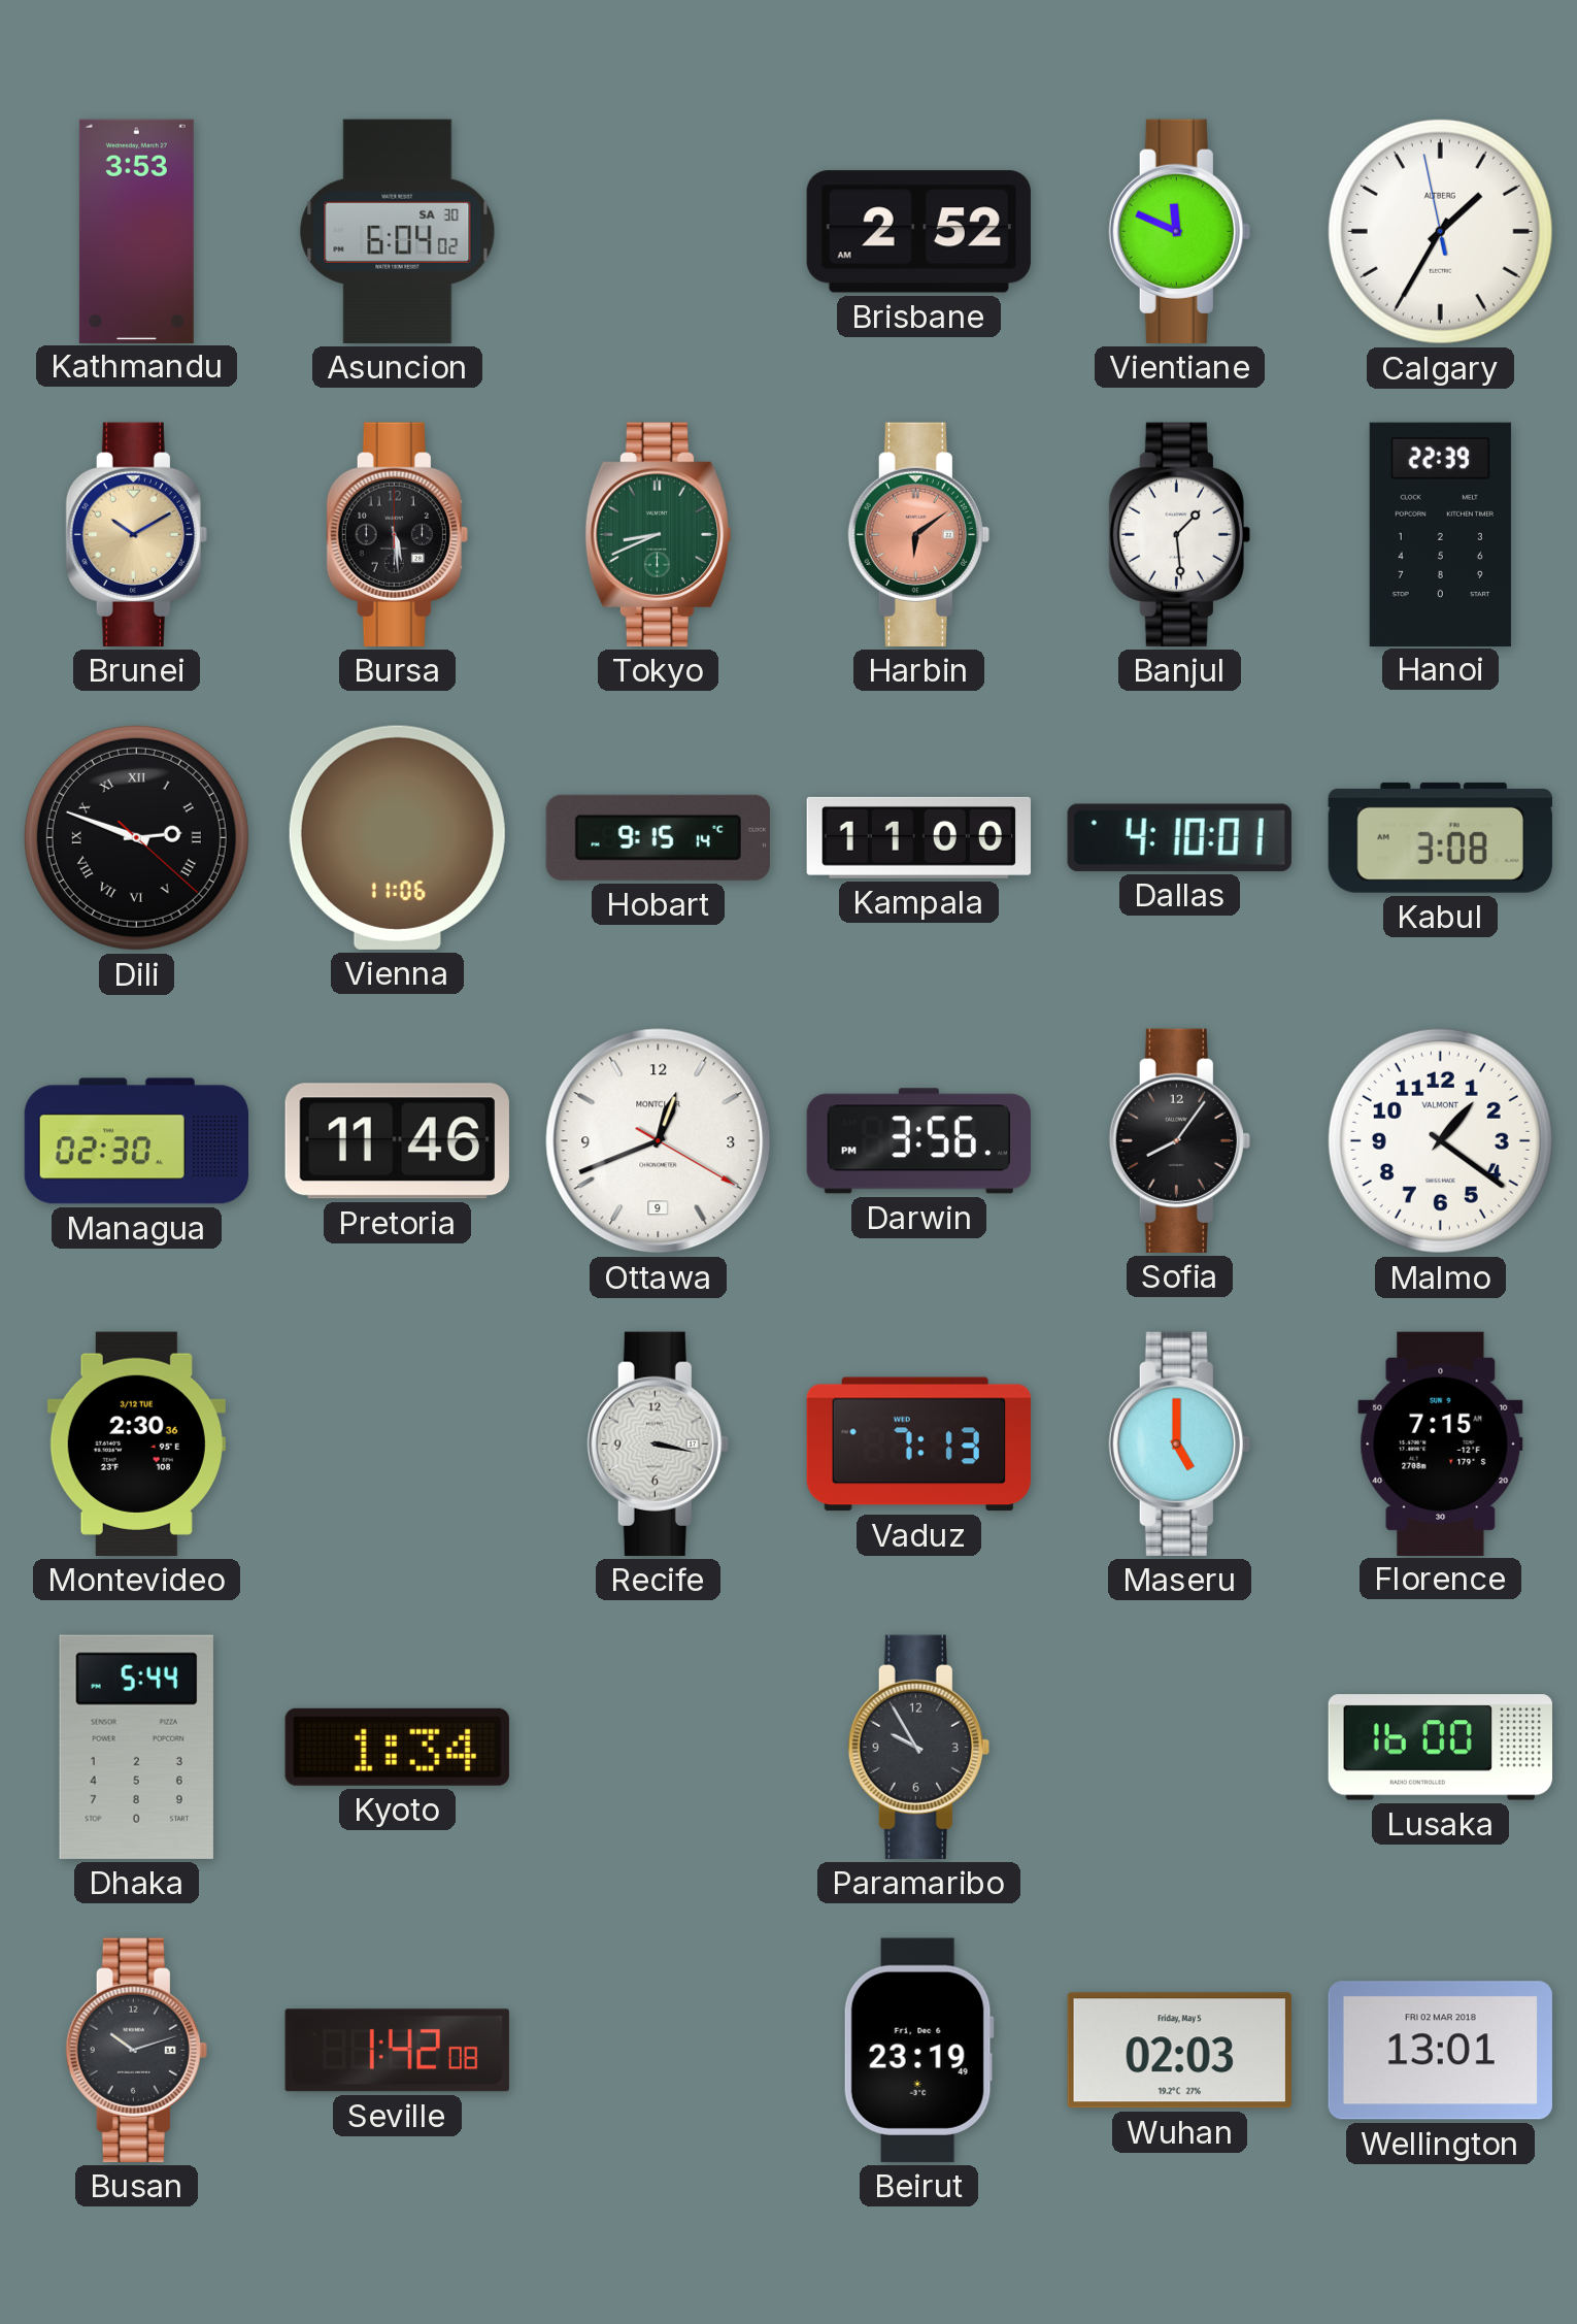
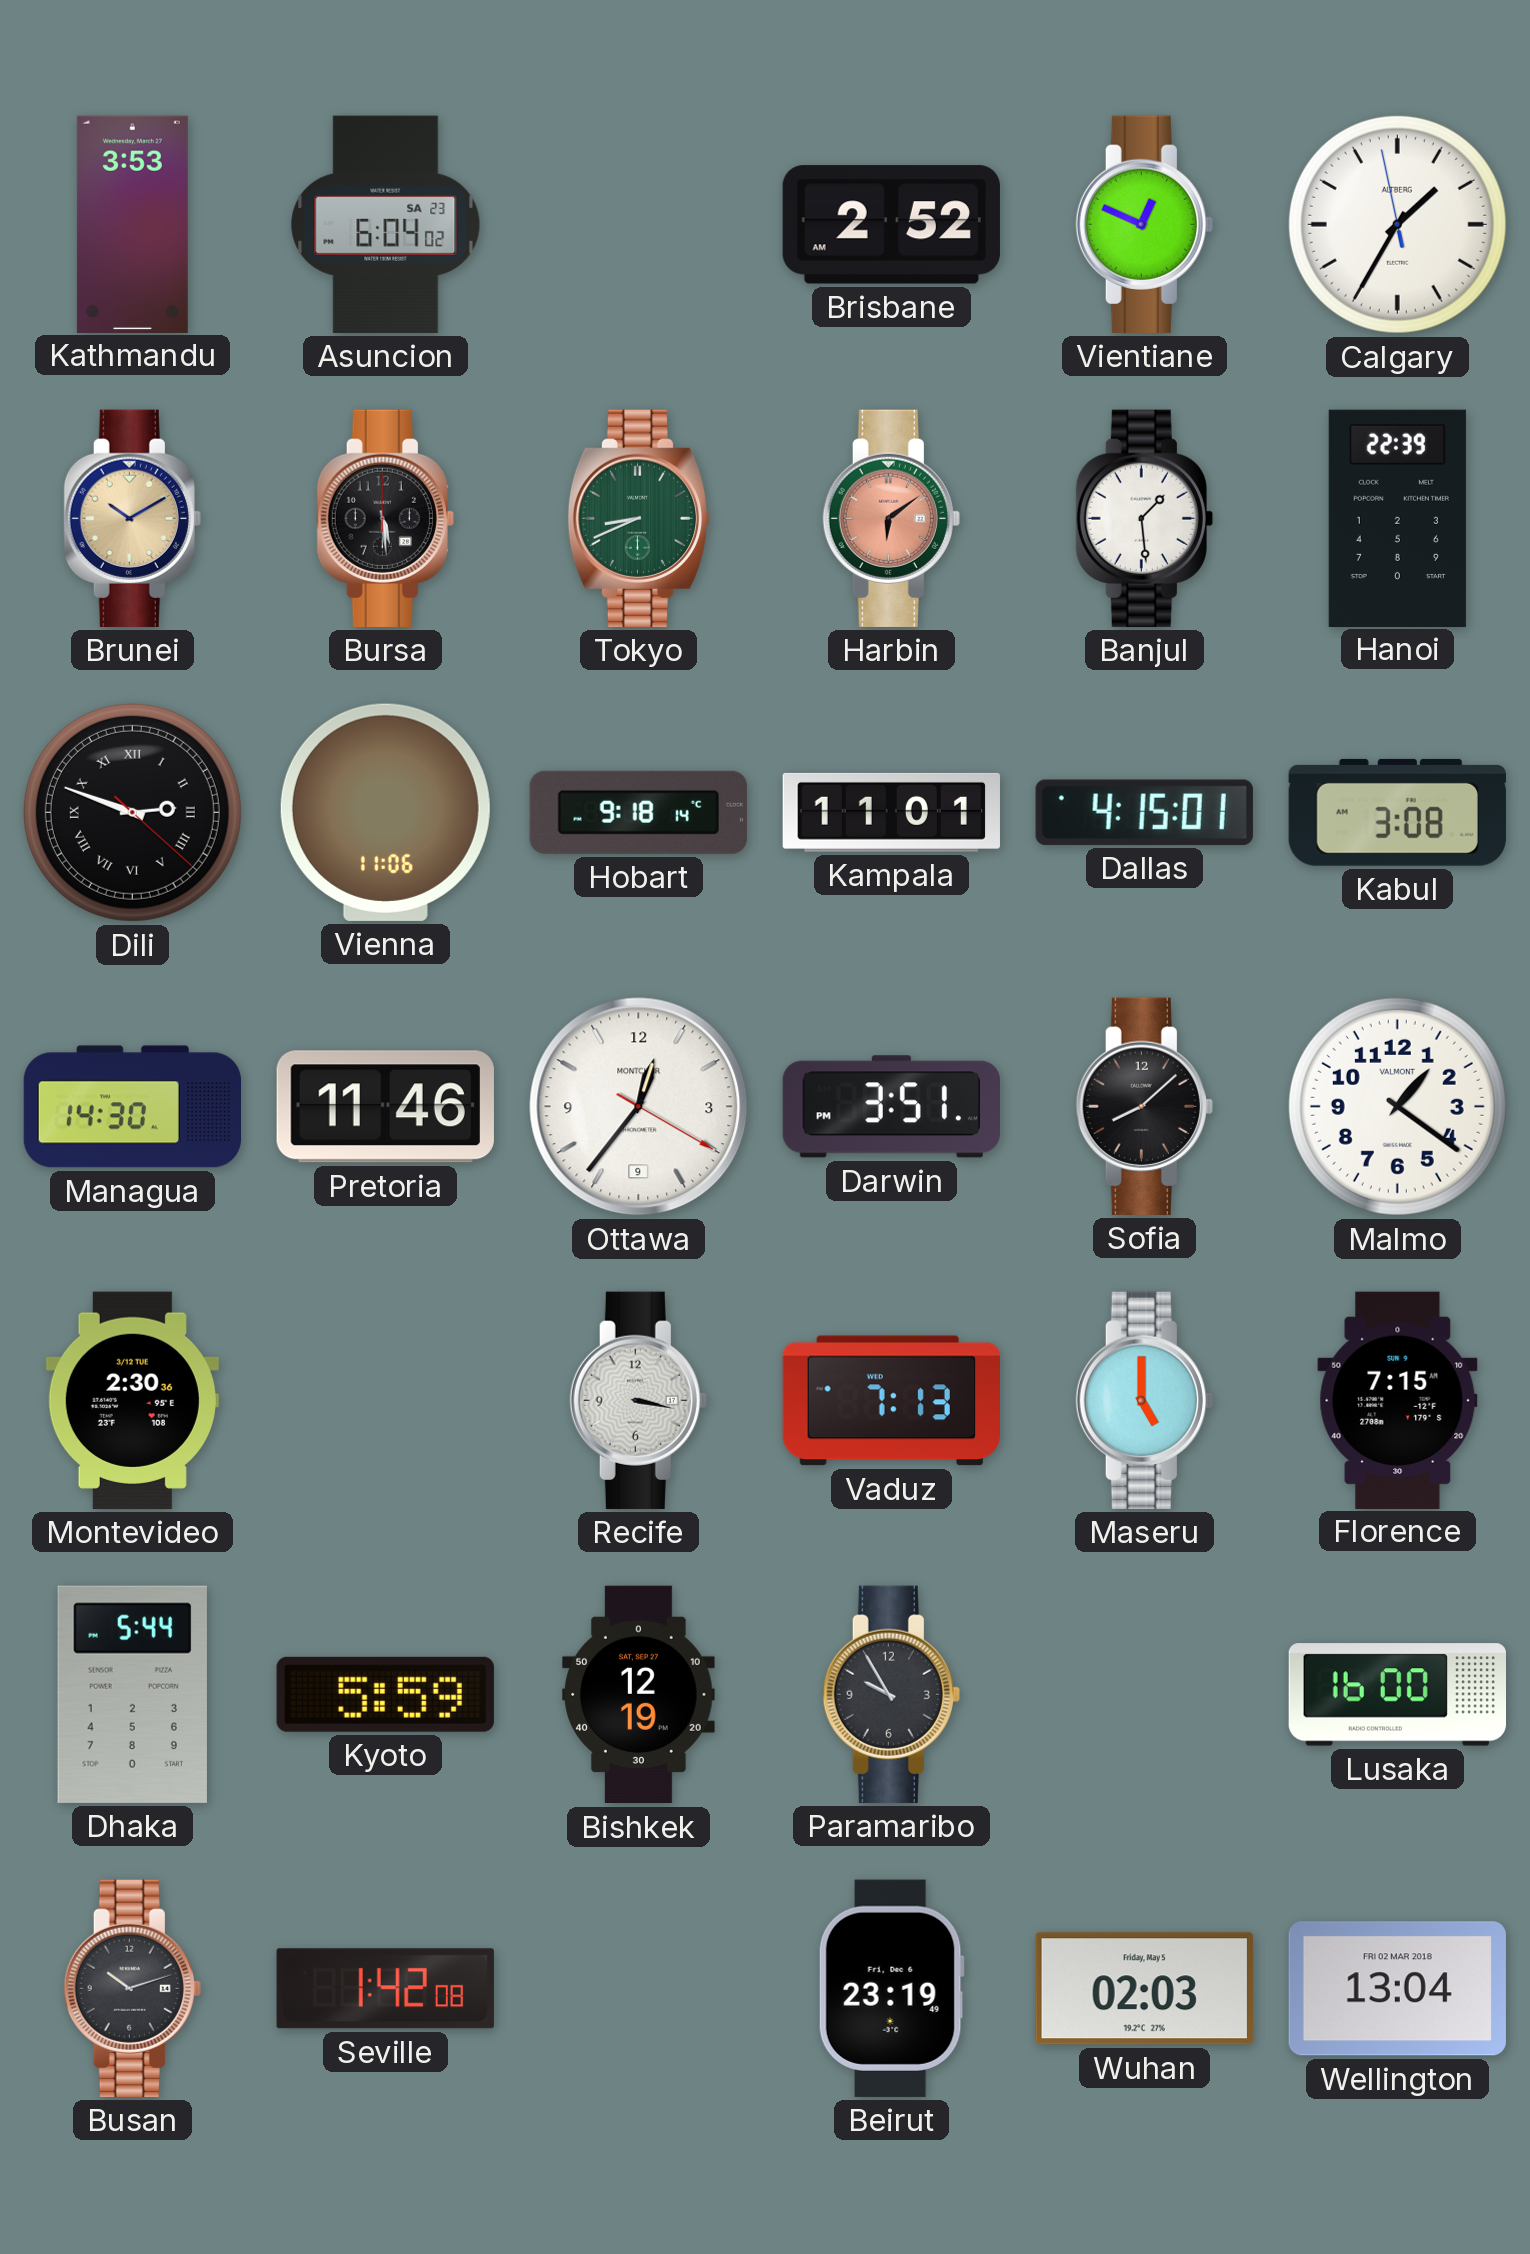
Asuncion date: SA 30 -> SA 23 (386, 224)
Vientiane: 11:49 -> 12:49 (1144, 224)
Hobart: 9:15 -> 9:18 (638, 812)
Kampala: 11:00 -> 11:01 (891, 812)
Dallas: 4:10 -> 4:15 (1144, 812)
Managua: 02:30 -> 14:30 (132, 1107)
Ottawa: 12:41 -> 12:36 (639, 1107)
Darwin: 3:56 -> 3:51 (891, 1107)
Sofia: 8:06 -> 8:08 (1144, 1106)
Kyoto: 1:34 -> 5:59 (385, 1694)
Bishkek: none -> 12:19 (639, 1695)
Wellington: 13:01 -> 13:04 (1397, 1989)
